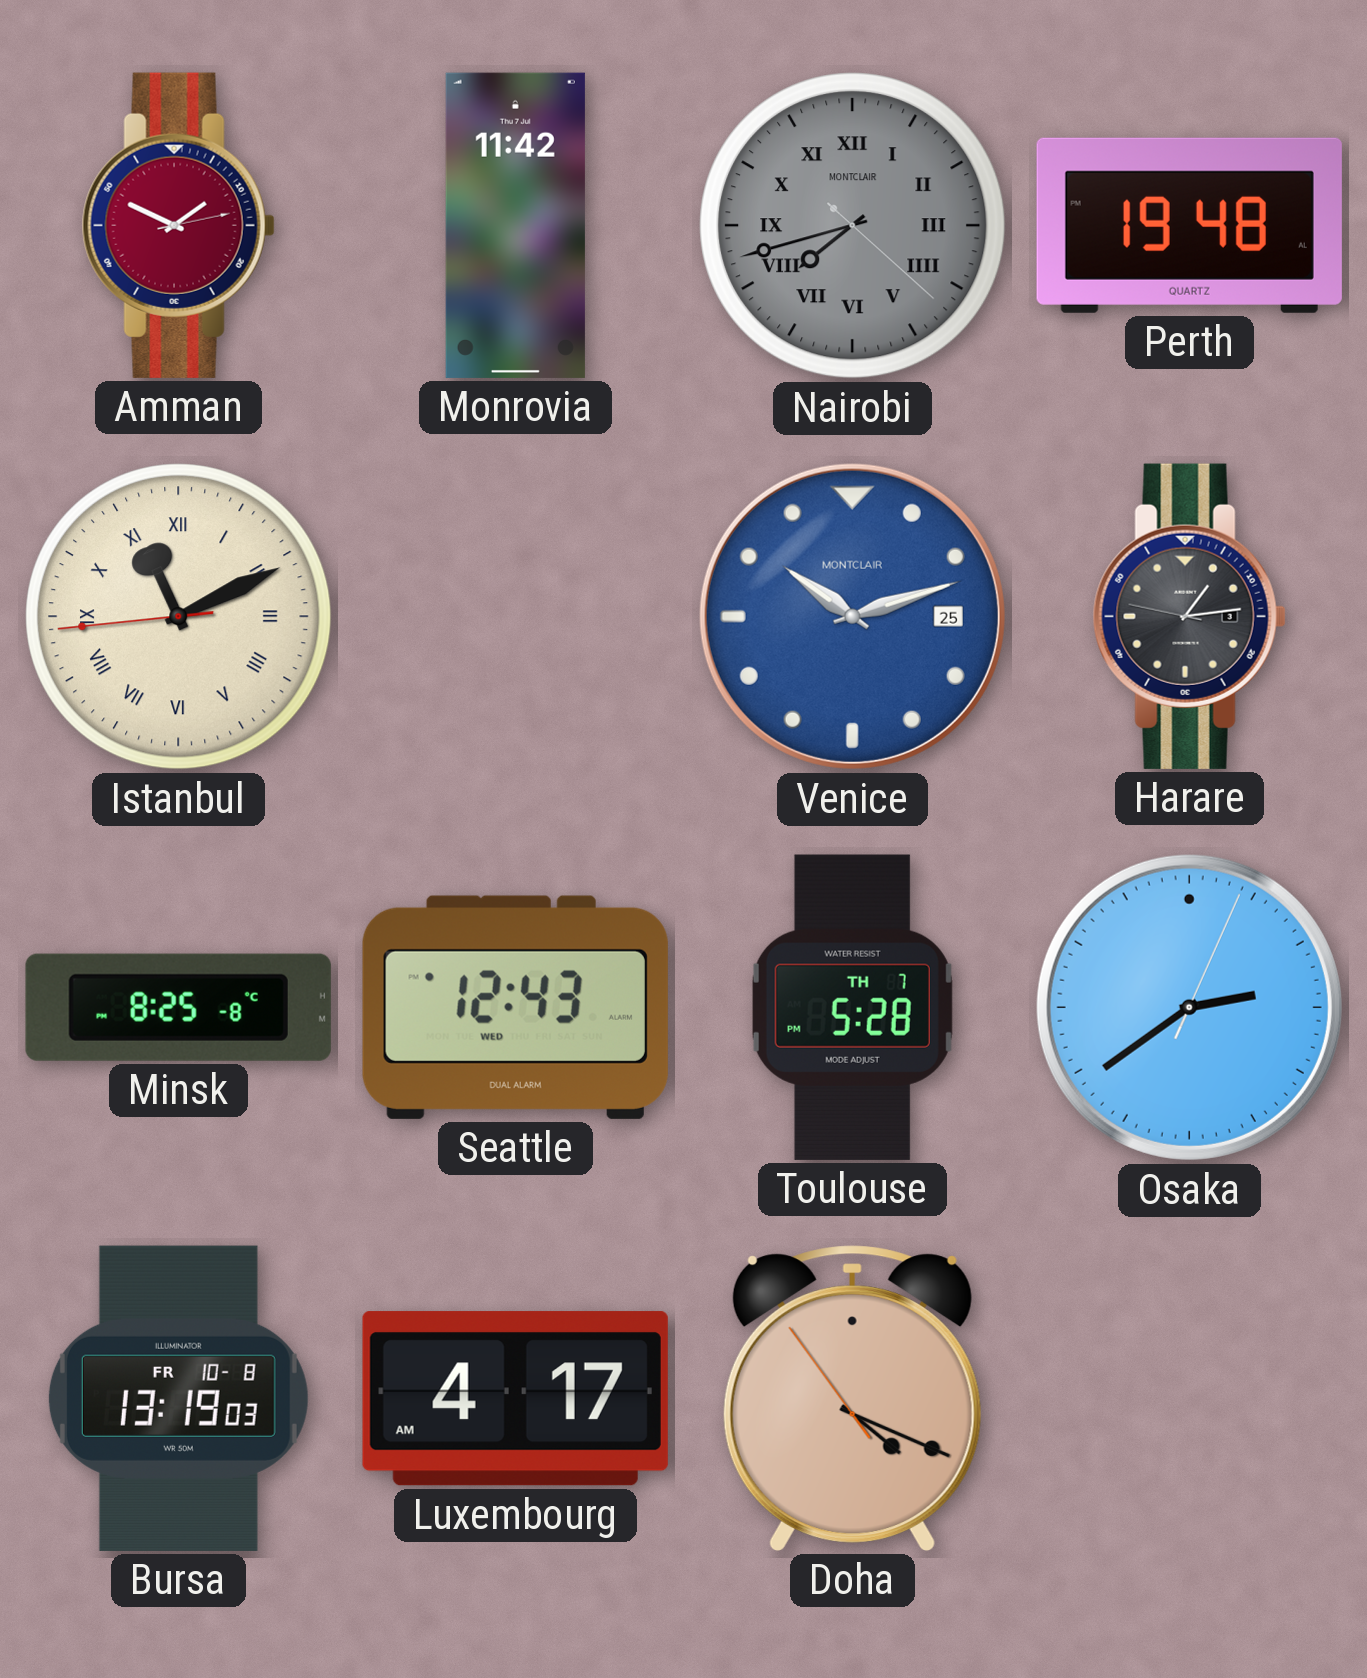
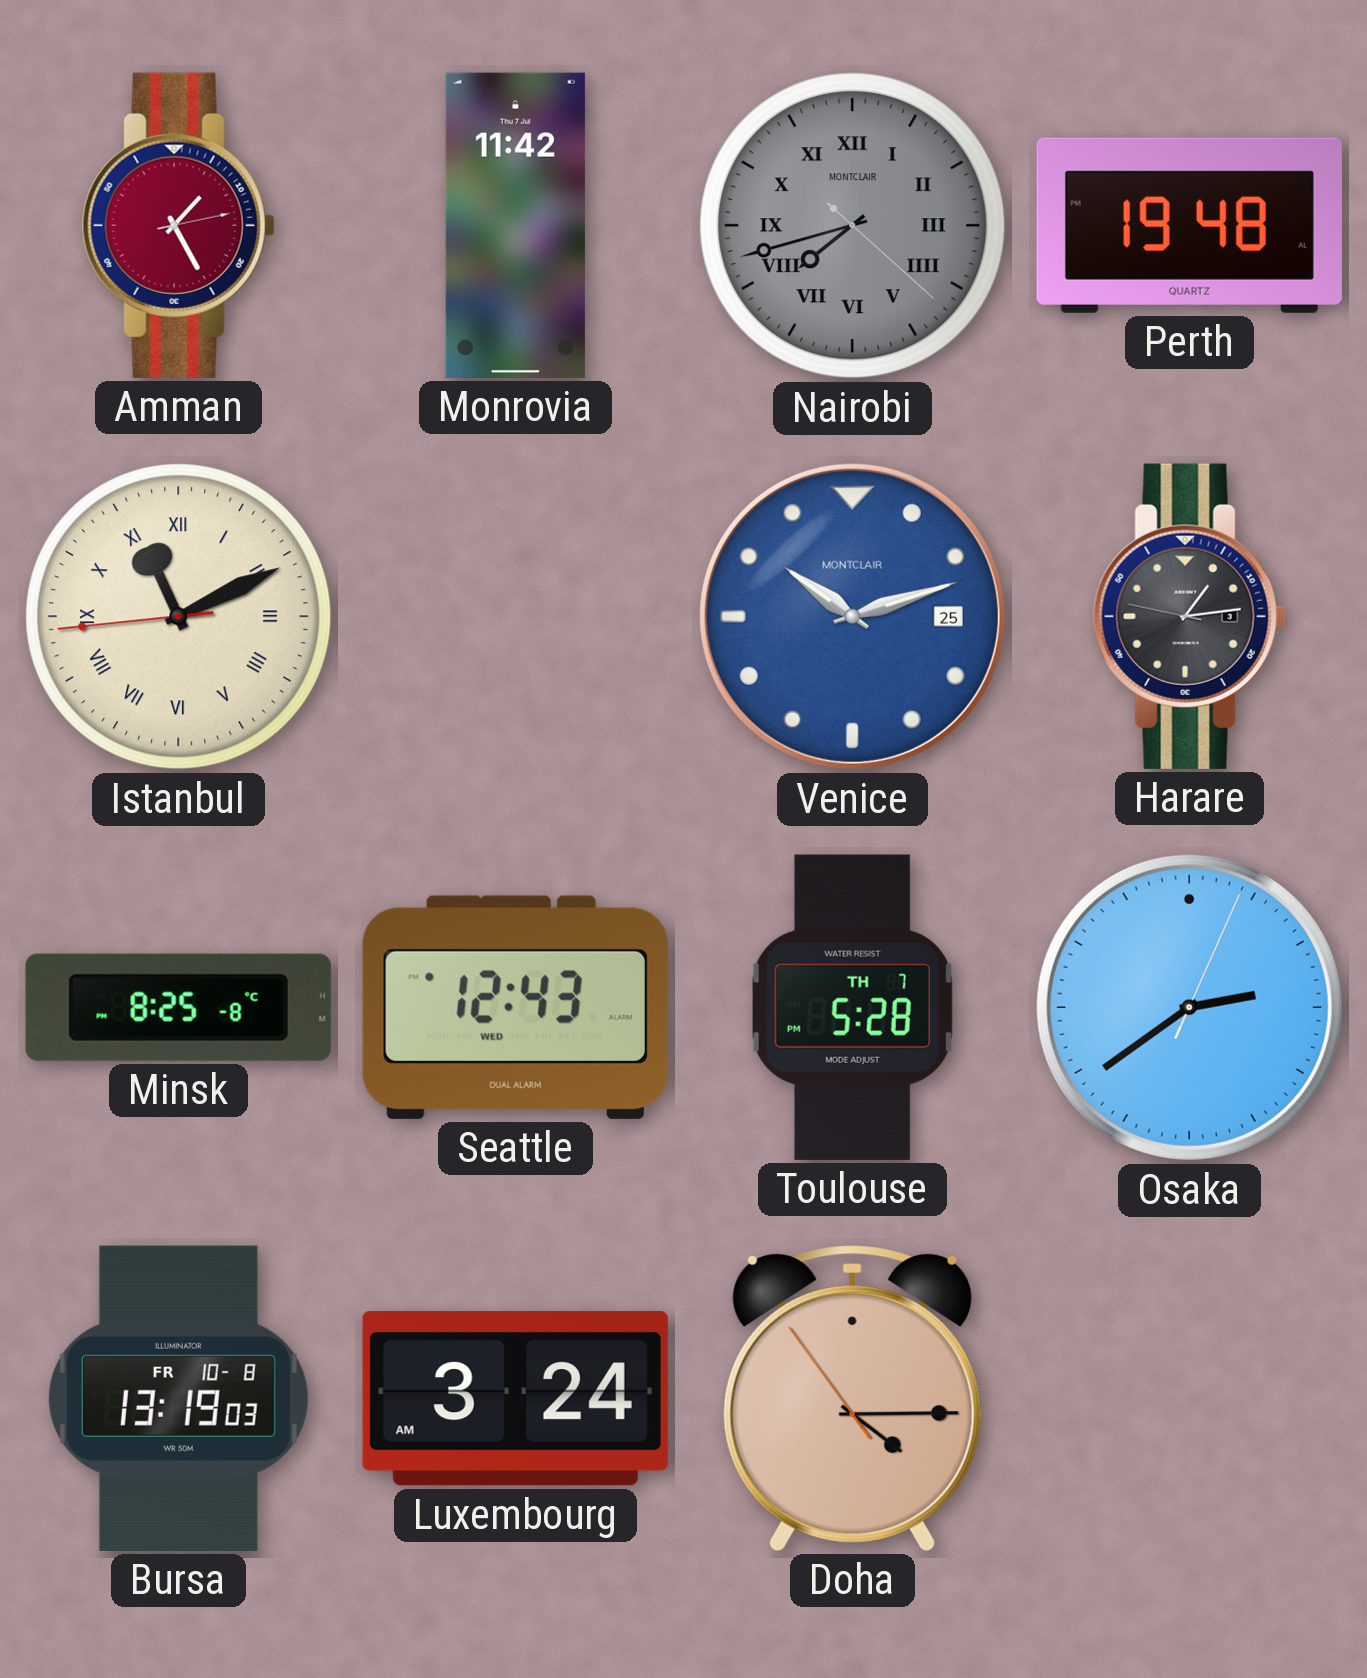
Amman: 1:49 -> 1:25 (178, 225)
Luxembourg: 4:17 -> 3:24 (515, 1399)
Doha: 4:18 -> 4:14 (852, 1398)
